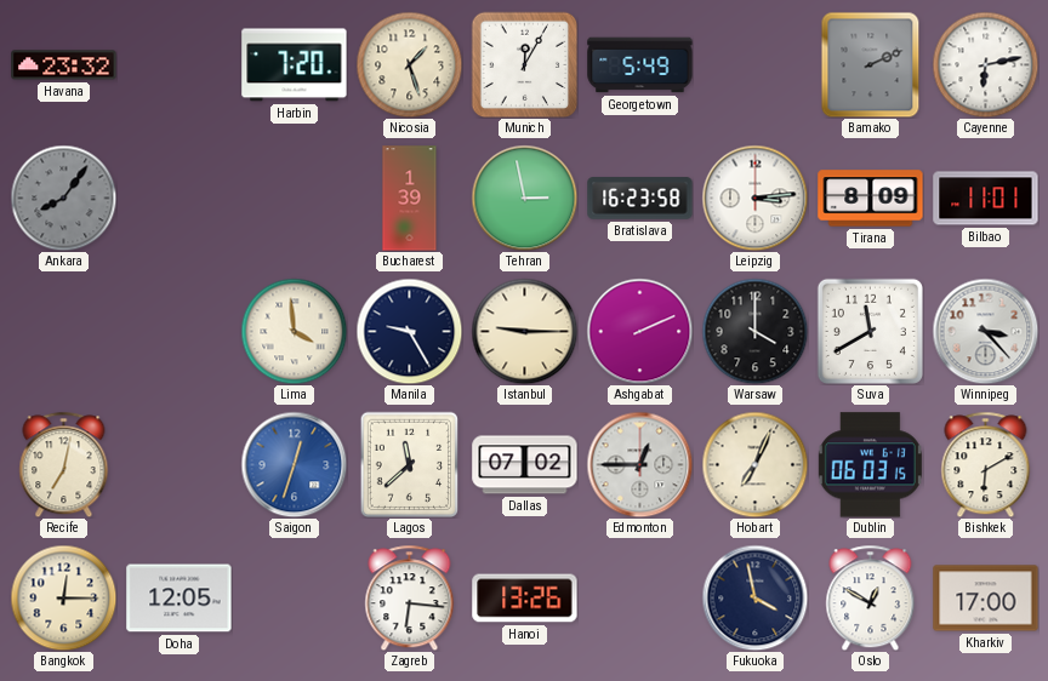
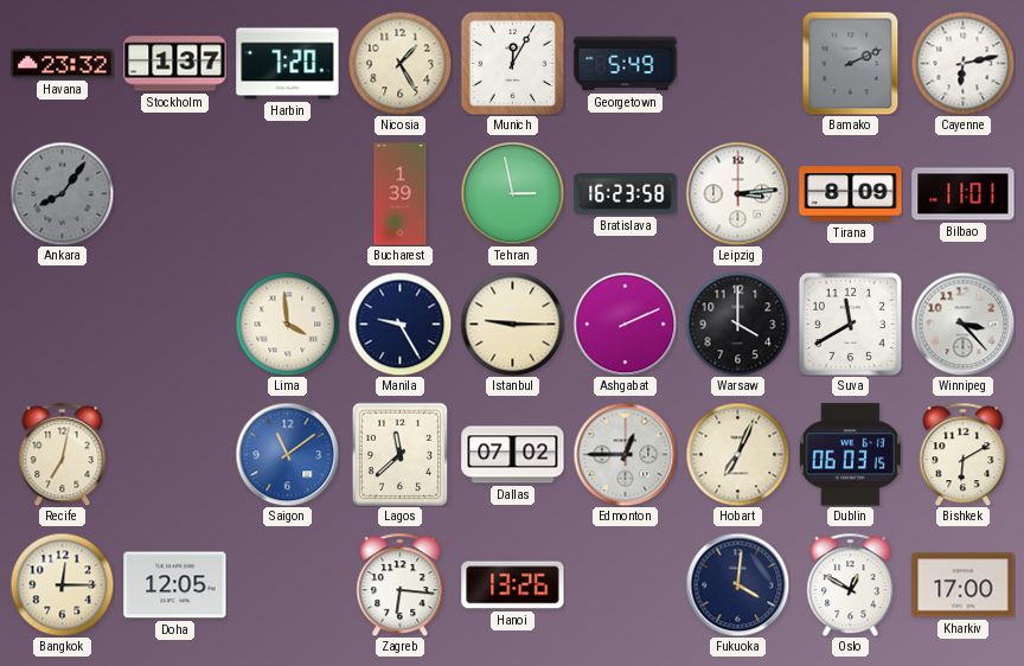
Stockholm: none -> 1:37 (175, 64)
Nicosia: 1:27 -> 1:25 (399, 63)
Saigon: 12:33 -> 11:09 (287, 454)
Fukuoka: 3:58 -> 4:01 (737, 584)
